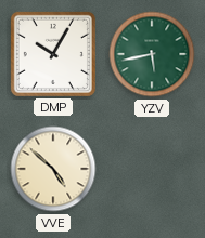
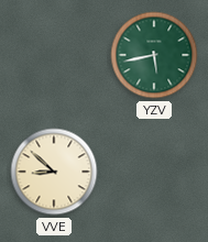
DMP: 10:05 -> none (53, 54)
VVE: 4:52 -> 8:52 (54, 172)
